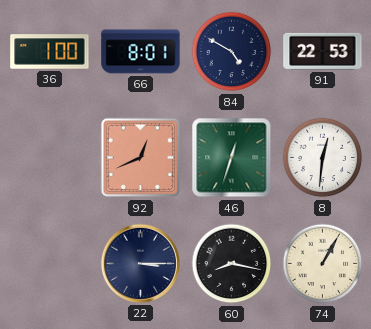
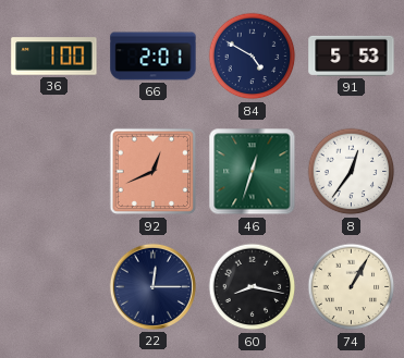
66: 8:01 -> 2:01 (154, 57)
91: 22:53 -> 5:53 (352, 55)
8: 12:31 -> 12:36 (352, 172)
22: 3:15 -> 12:15 (152, 286)
